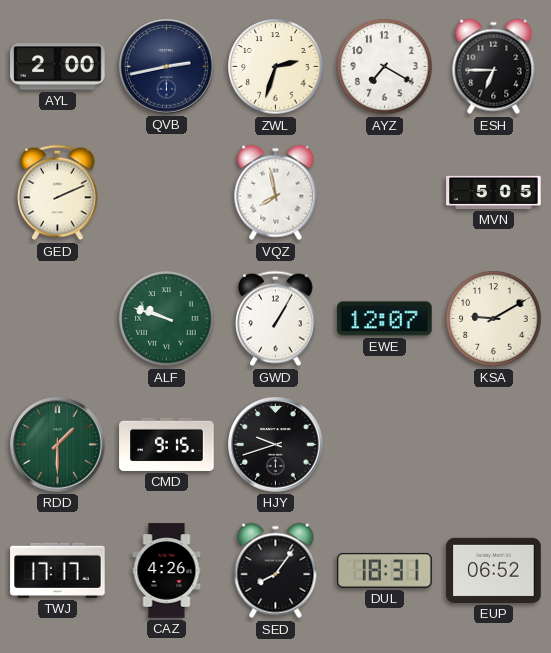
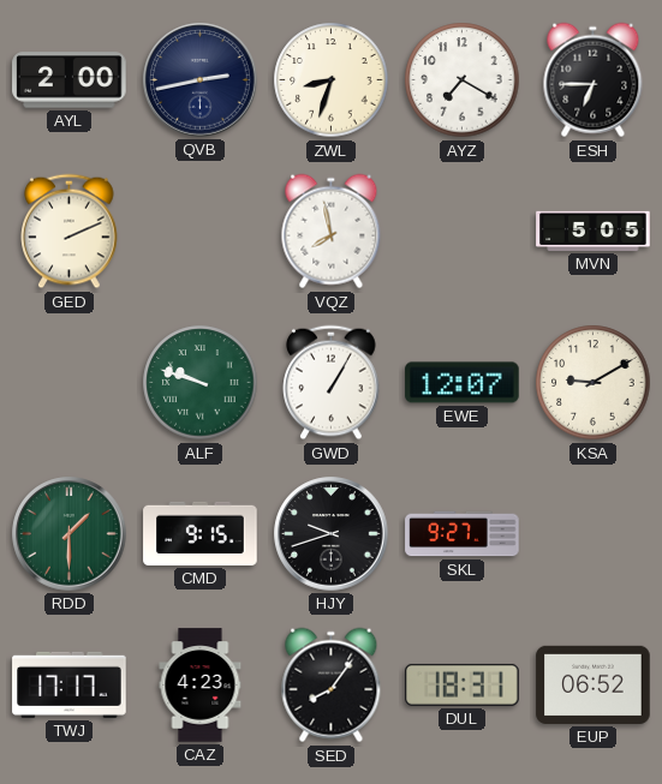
ZWL: 2:33 -> 8:33 (332, 80)
SKL: none -> 9:27 (463, 534)
CAZ: 4:26 -> 4:23 (201, 686)
